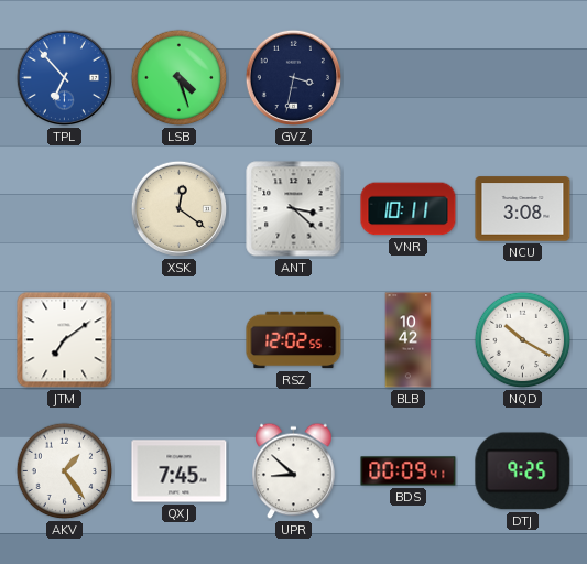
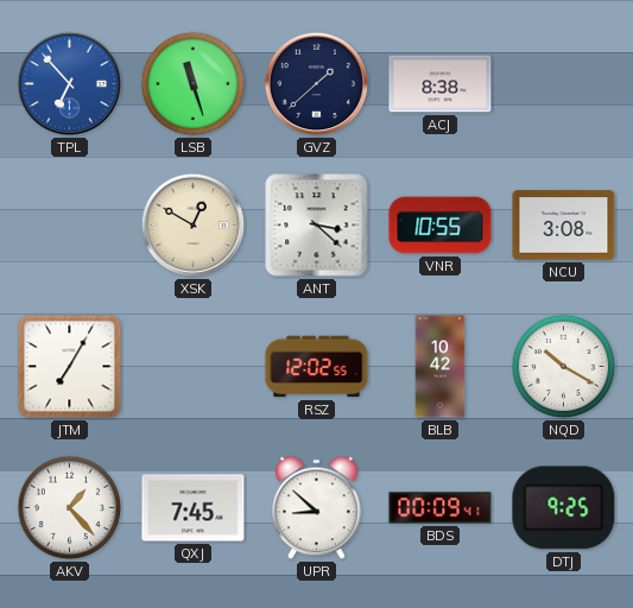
LSB: 4:27 -> 11:27 (194, 84)
GVZ: 3:32 -> 1:38 (317, 84)
ACJ: none -> 8:38 (441, 84)
XSK: 12:21 -> 12:50 (194, 226)
VNR: 10:11 -> 10:55 (441, 226)
JTM: 7:09 -> 7:05 (70, 367)
AKV: 1:24 -> 1:23 (70, 508)
